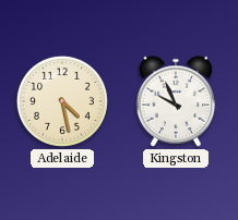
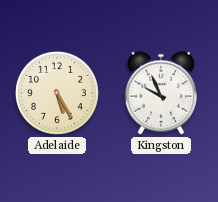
Adelaide: 4:28 -> 5:25 (57, 93)
